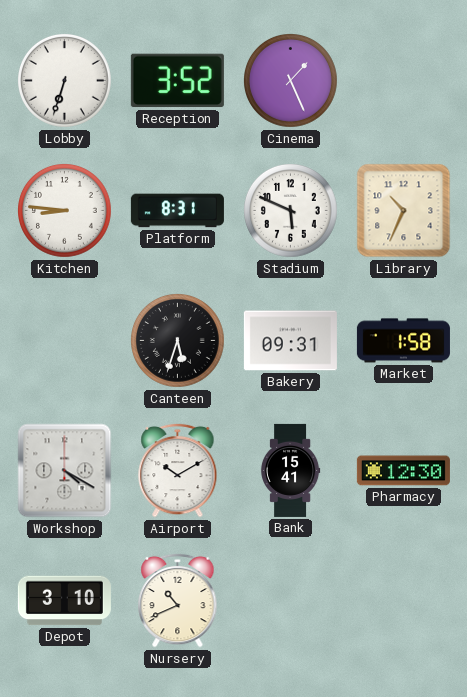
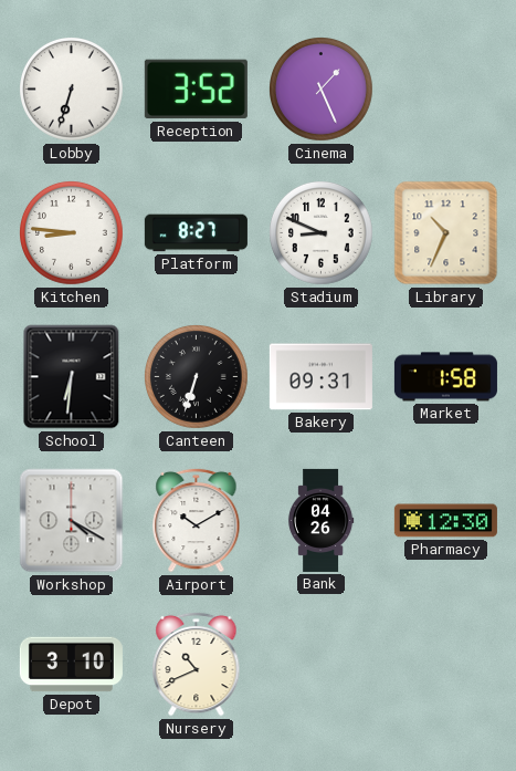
Platform: 8:31 -> 8:27 (196, 233)
Stadium: 5:49 -> 8:49 (322, 233)
School: none -> 6:31 (72, 377)
Canteen: 5:33 -> 6:33 (197, 377)
Bank: 15:41 -> 04:26 (320, 520)
